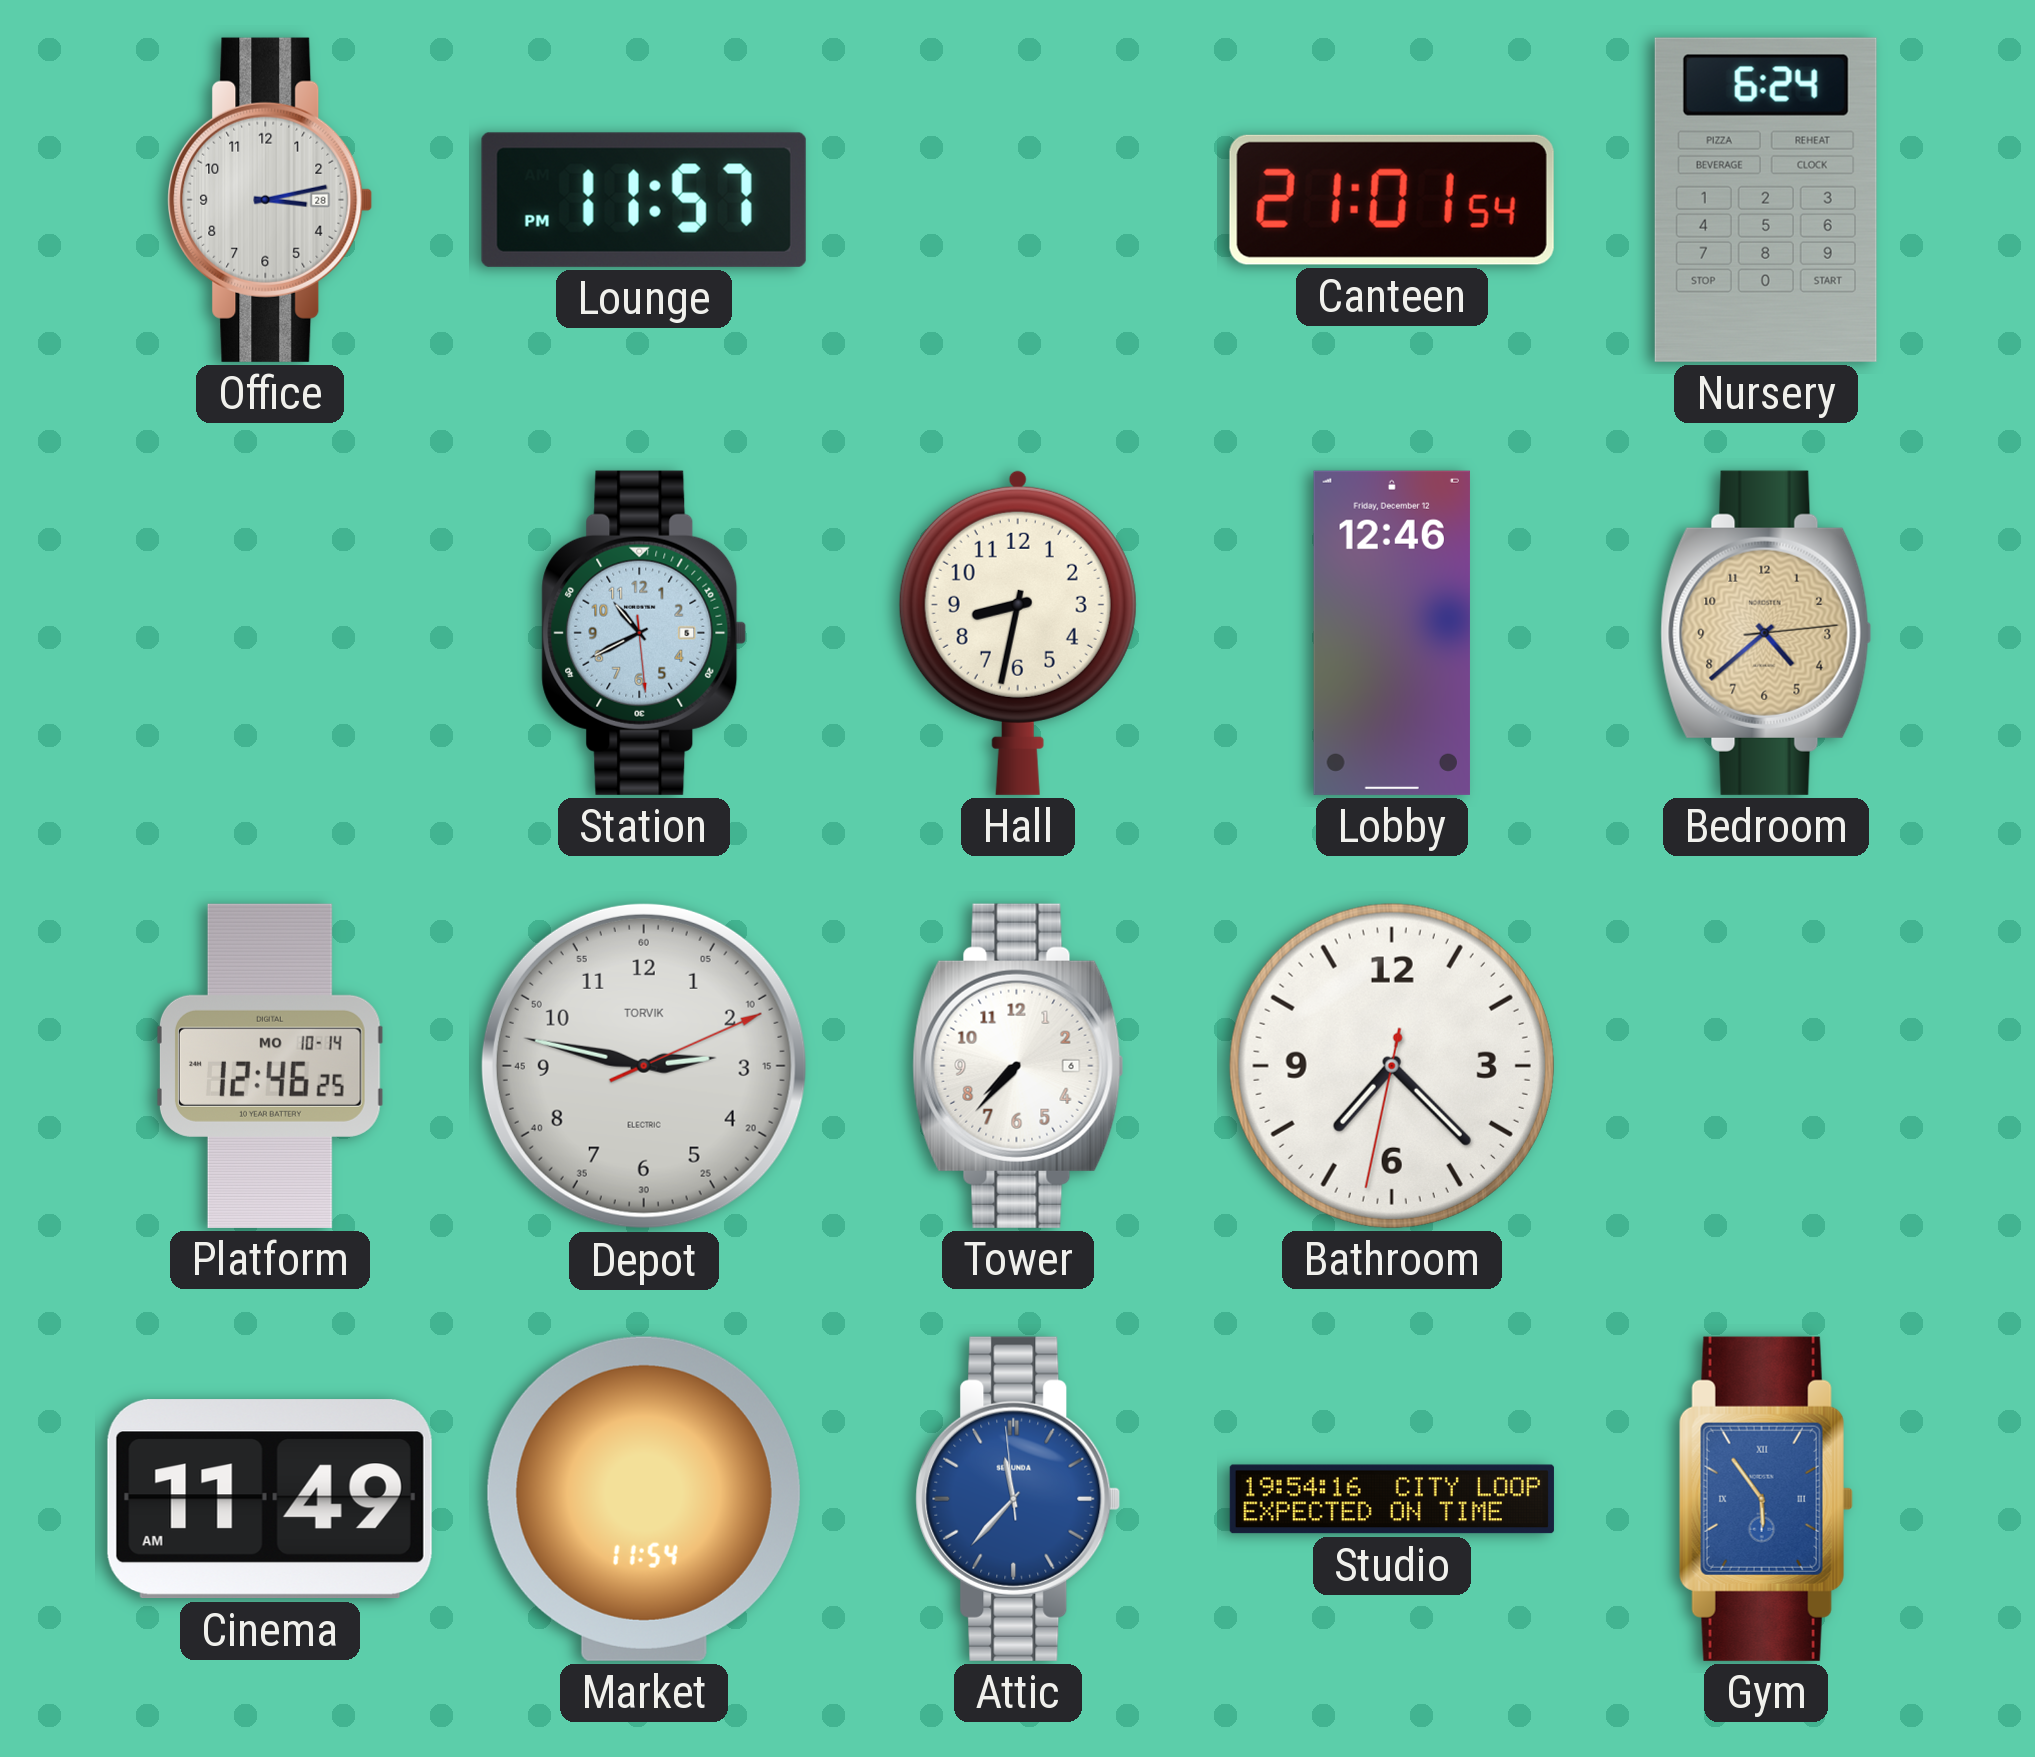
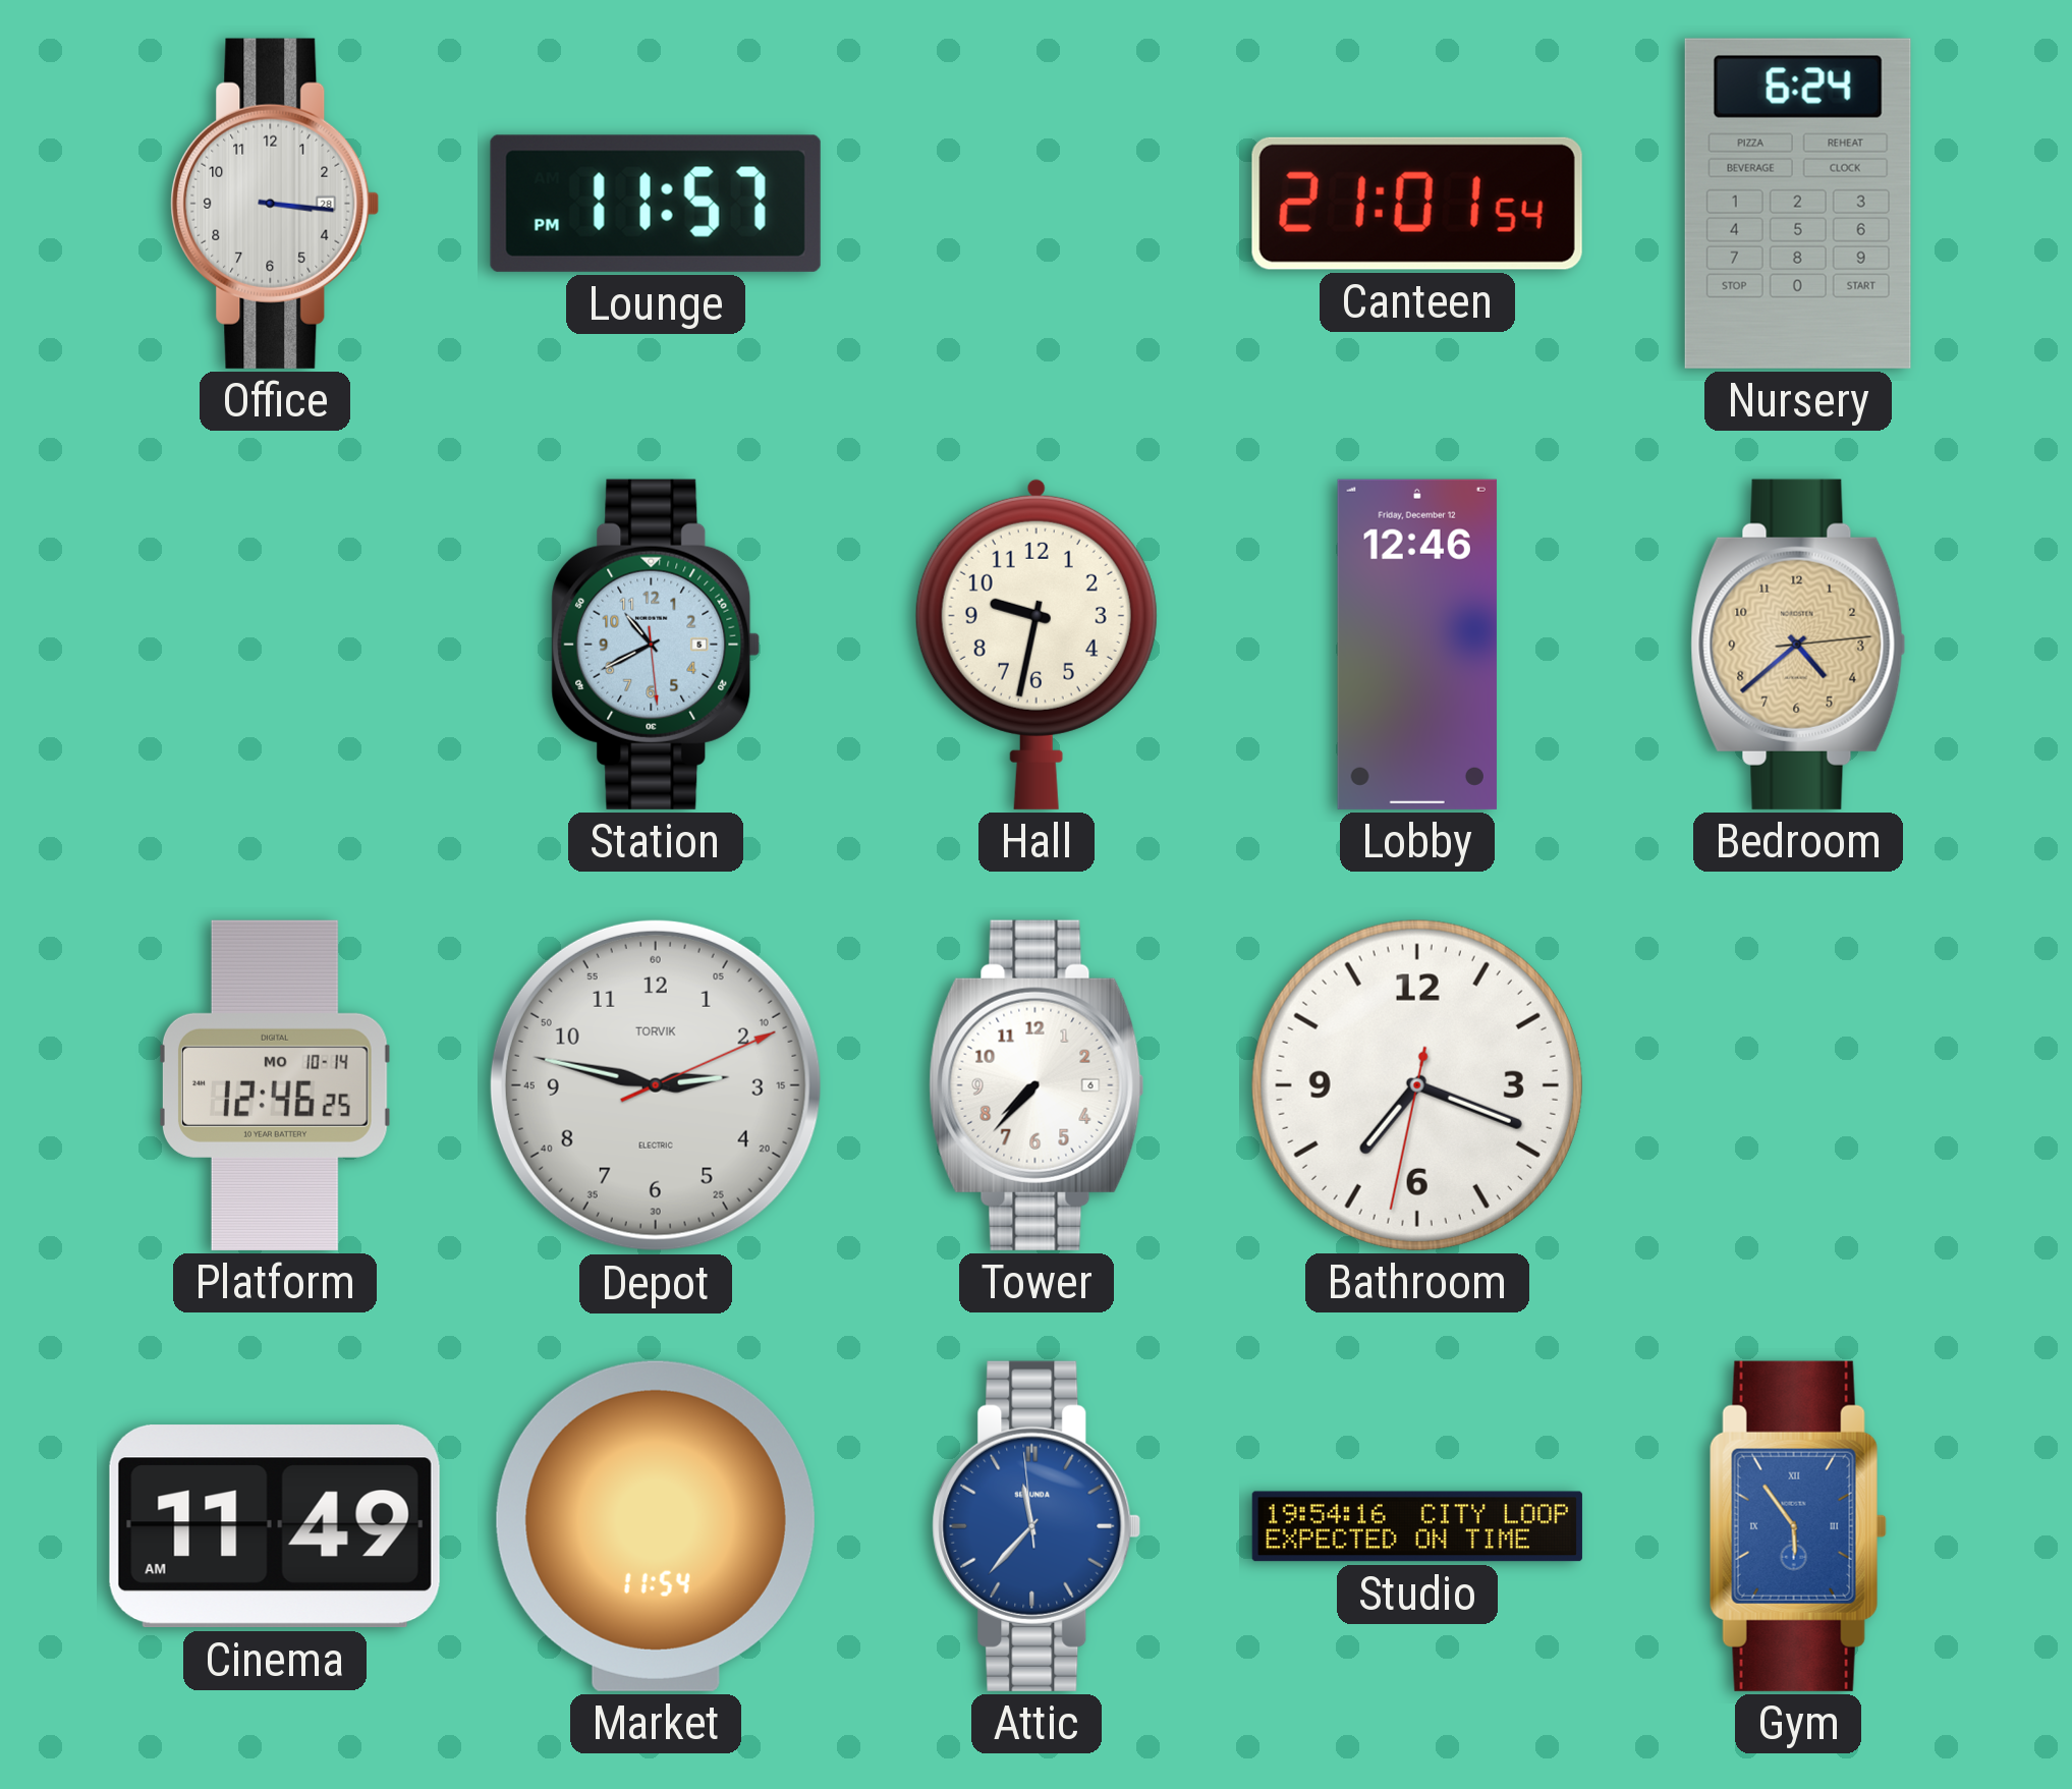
Office: 3:13 -> 3:16 (275, 204)
Hall: 8:32 -> 9:32 (1037, 644)
Bathroom: 7:22 -> 7:18 (1417, 1085)
